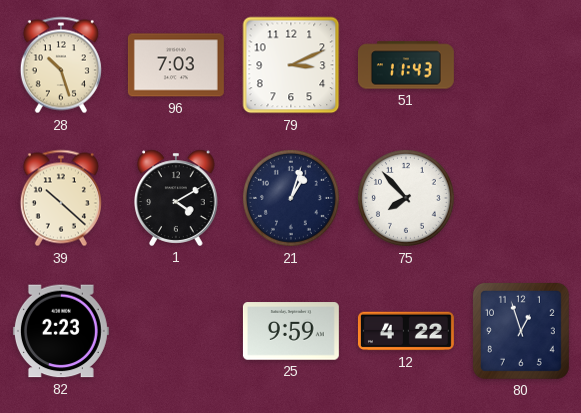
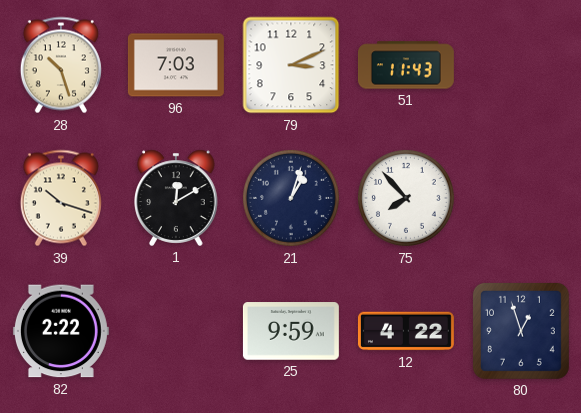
39: 10:22 -> 10:18 (61, 198)
1: 4:10 -> 12:10 (176, 198)
82: 2:23 -> 2:22 (61, 331)
